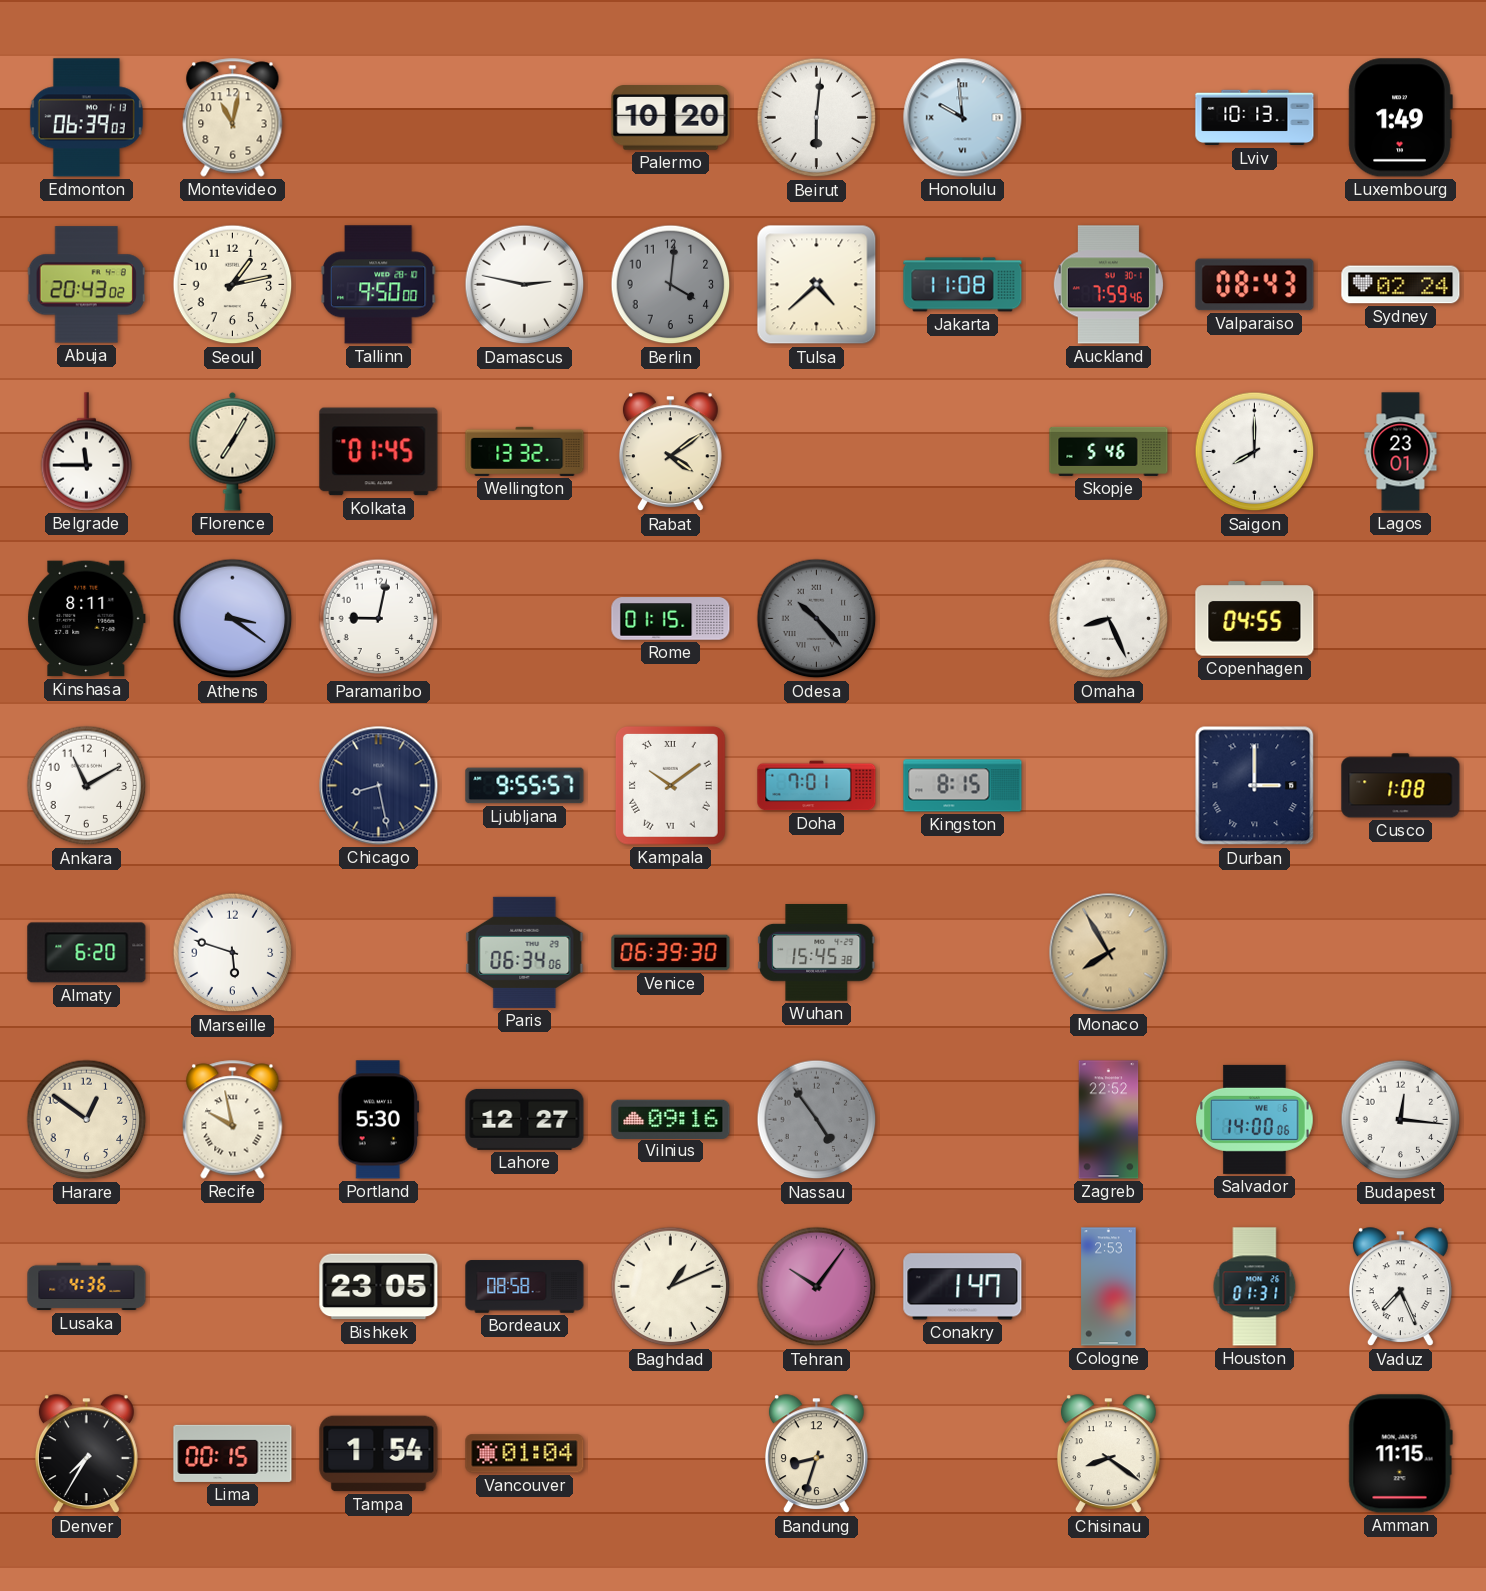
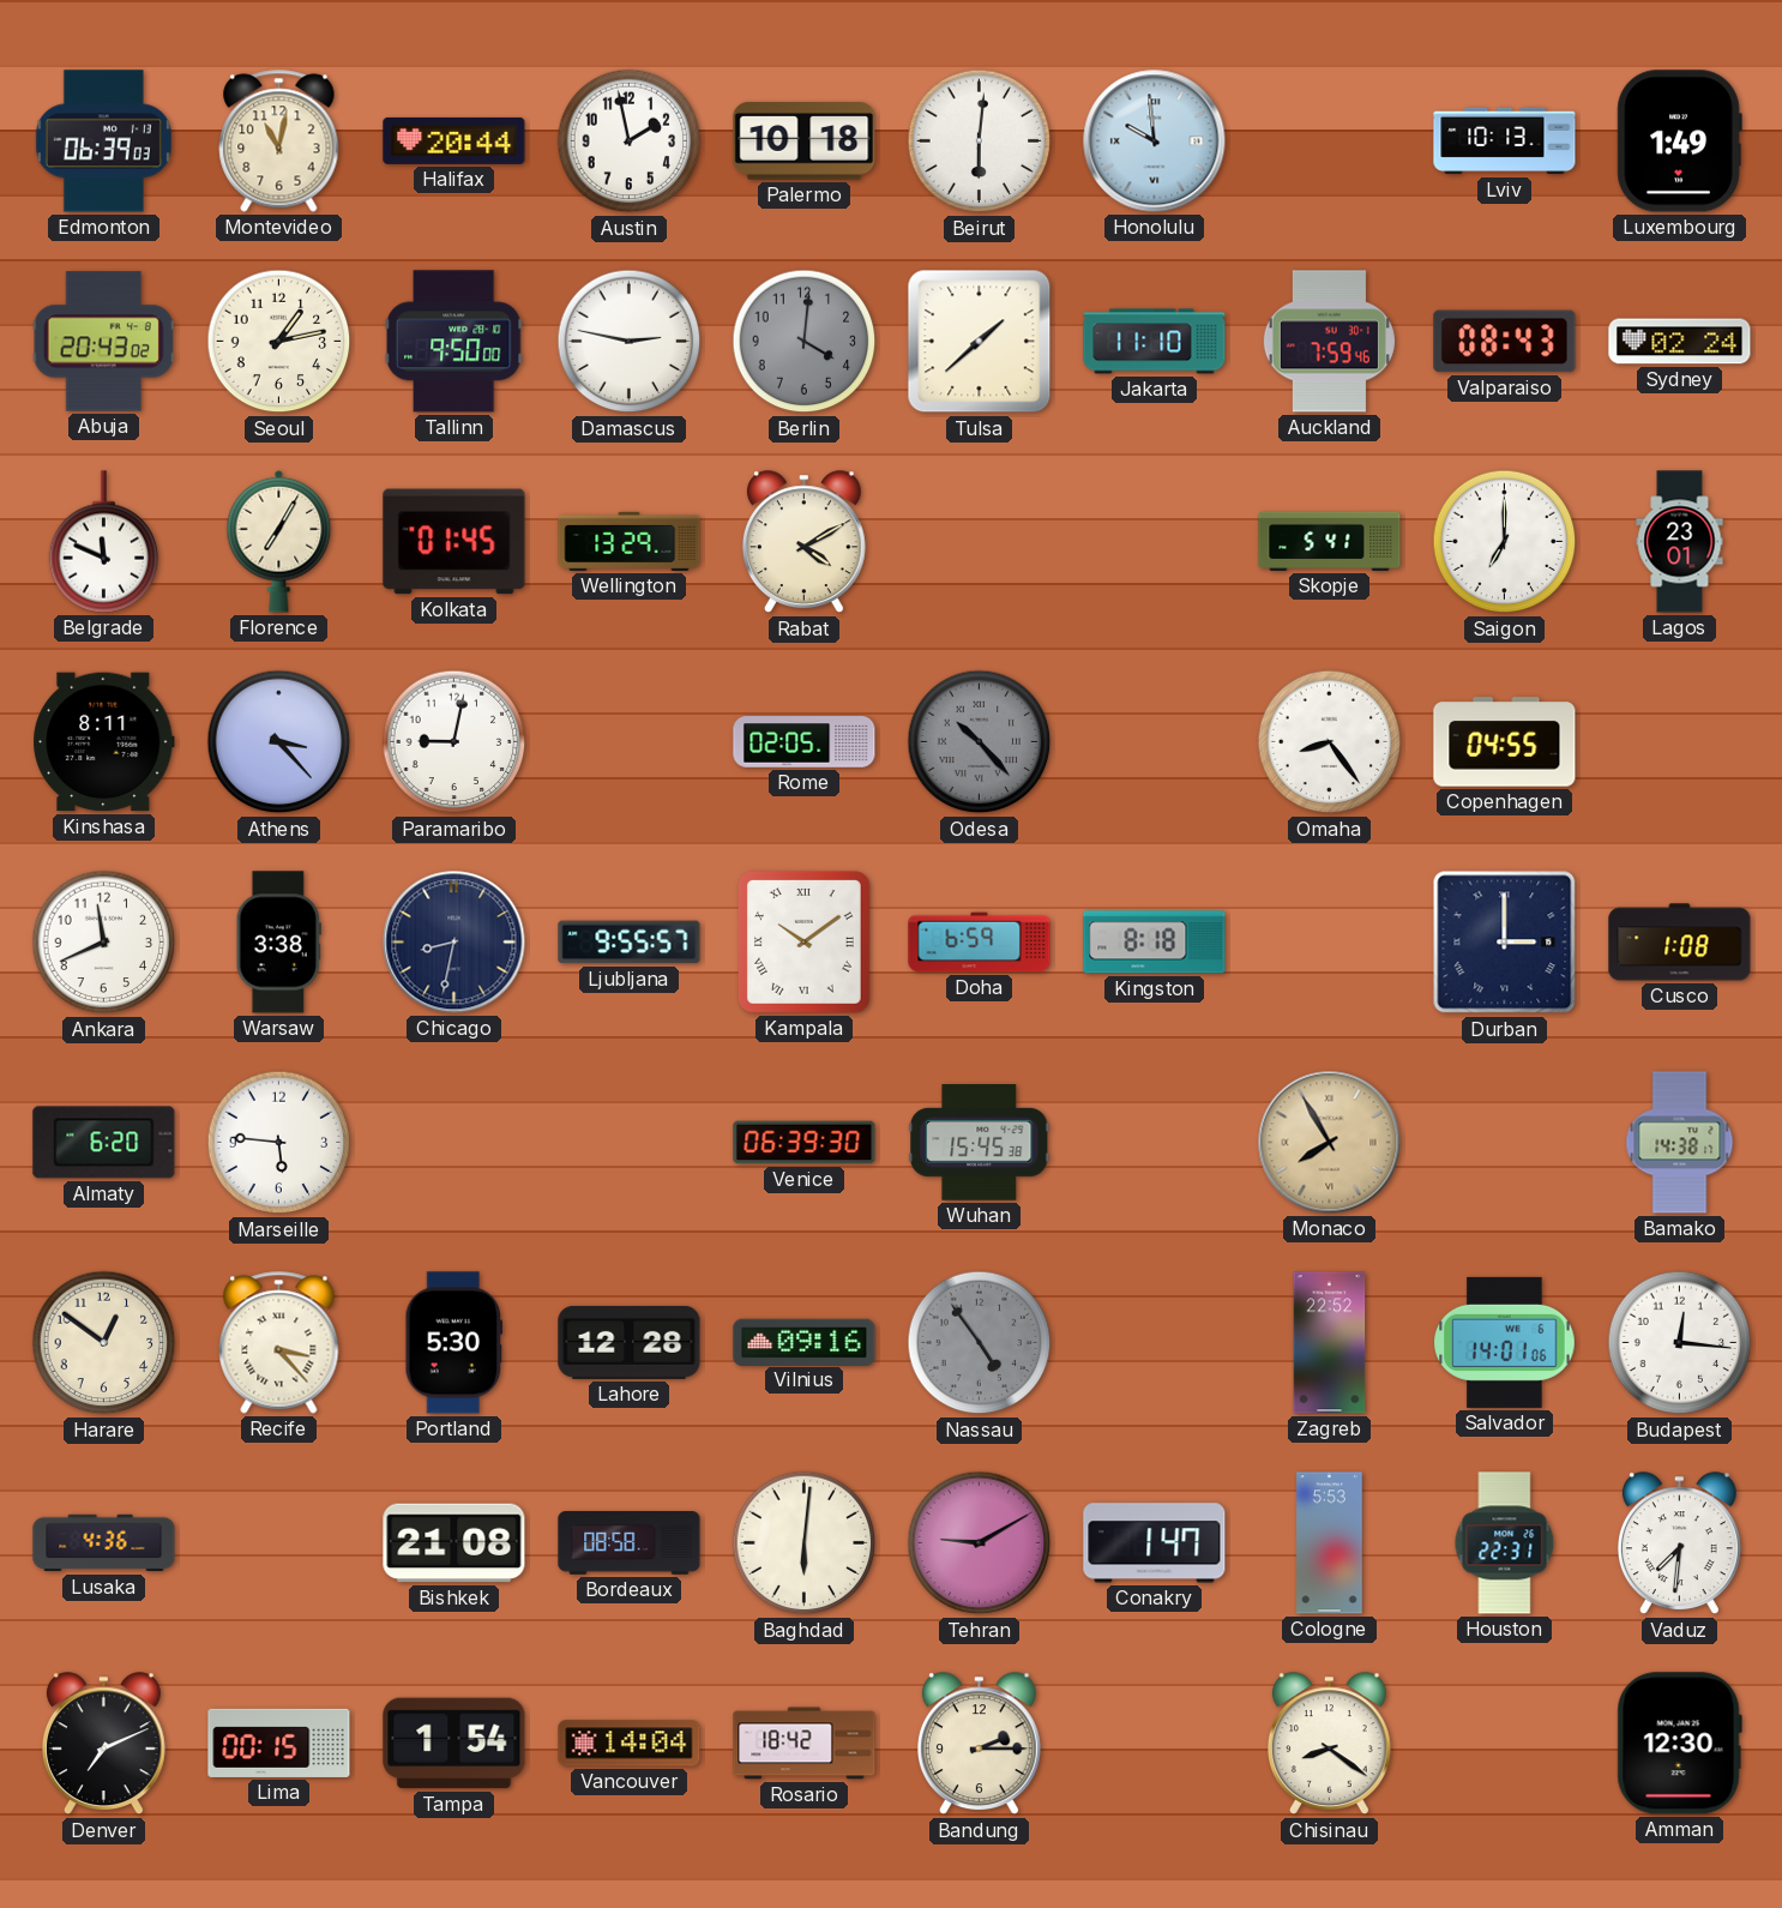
Halifax: none -> 20:44 (454, 140)
Austin: none -> 1:58 (630, 142)
Palermo: 10:20 -> 10:18 (805, 142)
Tulsa: 4:38 -> 1:38 (980, 342)
Jakarta: 11:08 -> 11:10 (1155, 342)
Belgrade: 11:45 -> 11:49 (104, 542)
Wellington: 13:32 -> 13:29 (630, 541)
Rabat: 4:09 -> 4:10 (803, 542)
Skopje: 5:46 -> 5:41 (1330, 541)
Saigon: 8:00 -> 7:00 (1505, 542)
Athens: 3:21 -> 3:23 (279, 742)
Rome: 01:15 -> 02:05 (805, 742)
Omaha: 8:26 -> 8:24 (1330, 742)
Ankara: 11:10 -> 11:41 (104, 943)
Warsaw: none -> 3:38 (278, 943)
Chicago: 8:28 -> 8:32 (454, 943)
Doha: 7:01 -> 6:59 (980, 943)
Kingston: 8:15 -> 8:18 (1155, 943)
Marseille: 5:48 -> 5:46 (279, 1143)
Paris: 06:34 -> none (525, 952)
Bamako: none -> 14:38 (1680, 1143)
Recife: 9:58 -> 3:23 (279, 1343)
Lahore: 12:27 -> 12:28 (630, 1342)
Salvador: 14:00 -> 14:01 (1505, 1342)
Bishkek: 23:05 -> 21:08 (454, 1543)
Baghdad: 1:11 -> 6:01 (805, 1543)
Tehran: 10:06 -> 9:10 (980, 1543)
Cologne: 2:53 -> 5:53 (1330, 1543)
Houston: 01:31 -> 22:31 (1505, 1543)
Vaduz: 7:26 -> 7:31 (1679, 1543)
Denver: 7:35 -> 7:11 (103, 1744)
Vancouver: 01:04 -> 14:04 (630, 1744)
Rosario: none -> 18:42 (805, 1744)
Bandung: 8:33 -> 2:15 (979, 1744)
Amman: 11:15 -> 12:30 (1679, 1744)
